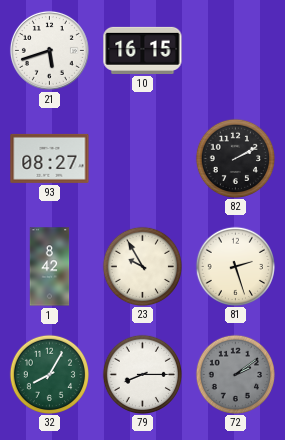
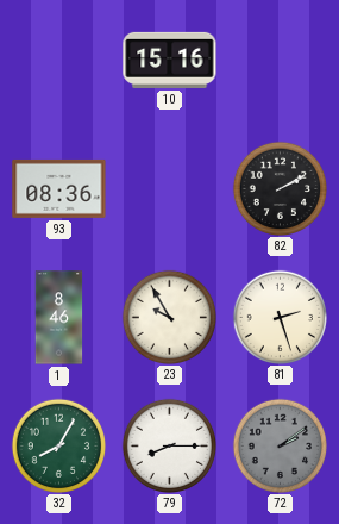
21: 5:42 -> none (49, 50)
10: 16:15 -> 15:16 (170, 60)
93: 08:27 -> 08:36 (59, 188)
1: 8:42 -> 8:46 (59, 318)
